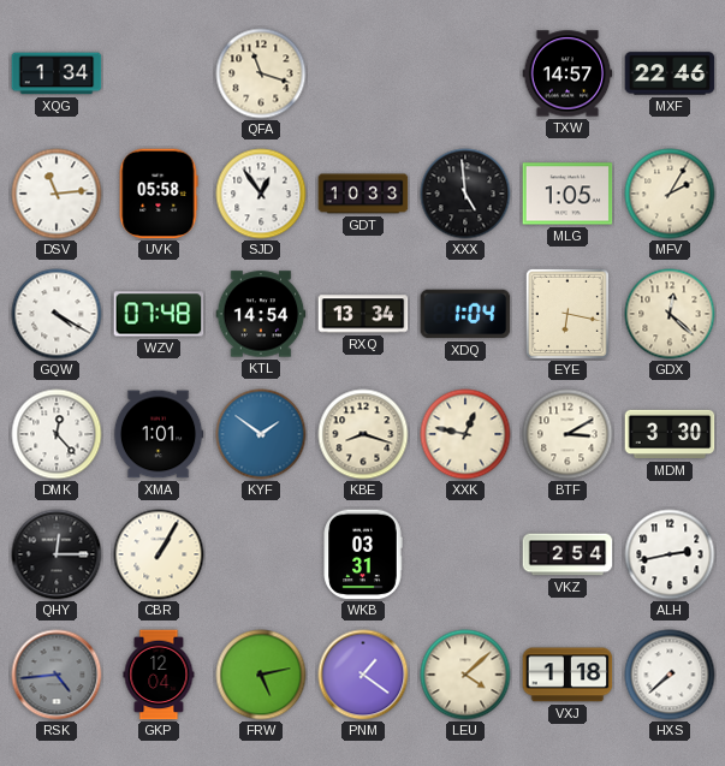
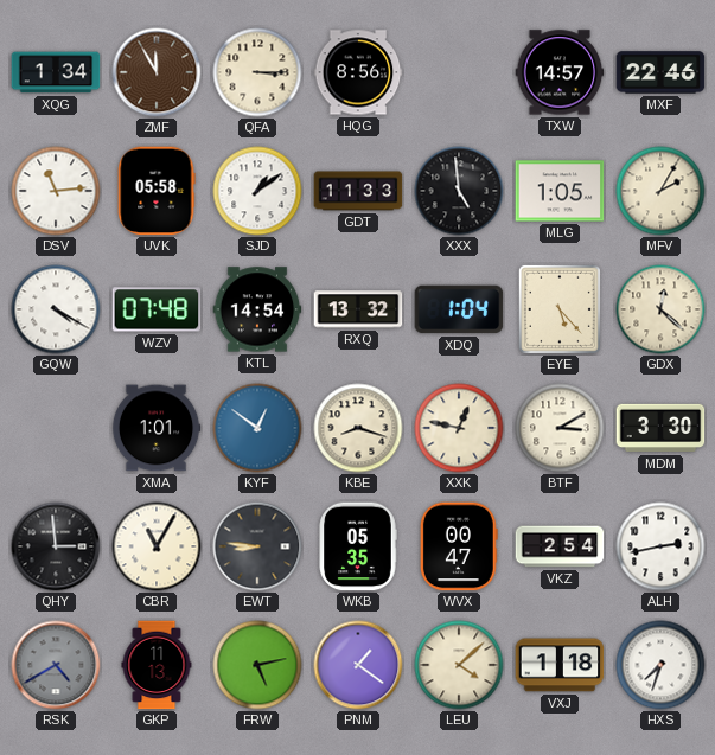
ZMF: none -> 11:55 (157, 72)
QFA: 11:18 -> 3:15 (257, 72)
HQG: none -> 8:56 (358, 72)
SJD: 12:54 -> 1:09 (257, 191)
GDT: 10:33 -> 11:33 (358, 191)
RXQ: 13:34 -> 13:32 (358, 309)
EYE: 6:17 -> 5:23 (560, 309)
DMK: 12:23 -> none (57, 434)
KYF: 1:51 -> 12:51 (257, 428)
QHY: 12:15 -> 2:59 (56, 546)
CBR: 1:05 -> 11:05 (157, 546)
EWT: none -> 8:46 (257, 546)
WKB: 03:31 -> 05:35 (358, 546)
WVX: none -> 00:47 (459, 546)
RSK: 4:44 -> 4:40 (56, 665)
GKP: 12:04 -> 11:13 (157, 665)
HXS: 7:38 -> 7:33 (660, 665)
